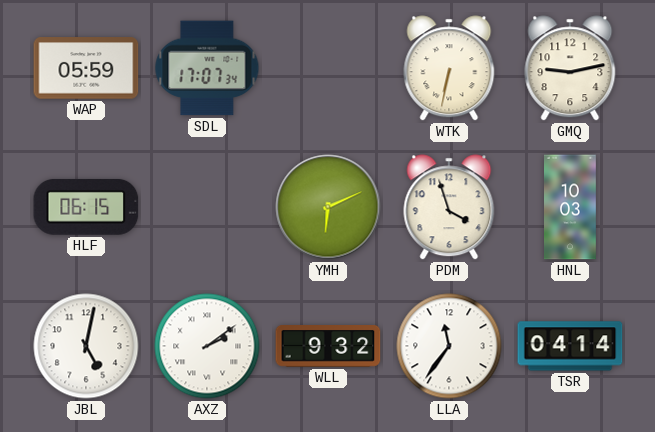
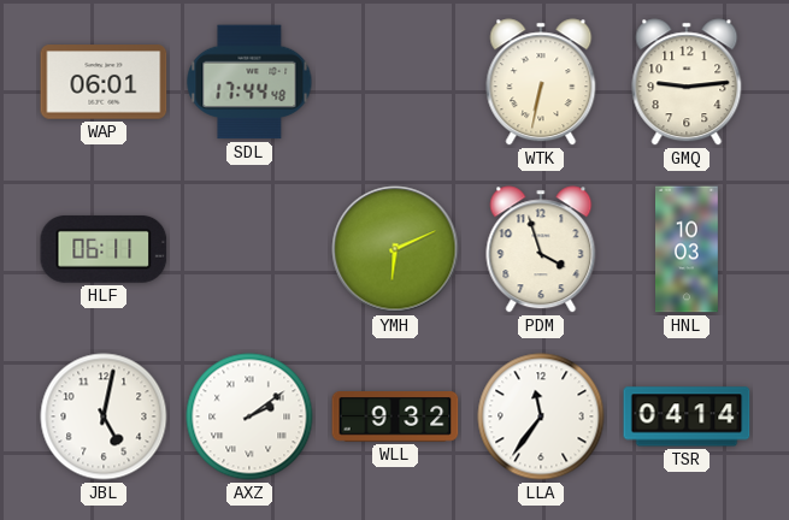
WAP: 05:59 -> 06:01 (104, 82)
SDL: 17:07 -> 17:44 (249, 82)
GMQ: 9:13 -> 9:14 (687, 82)
HLF: 06:15 -> 06:11 (104, 249)
